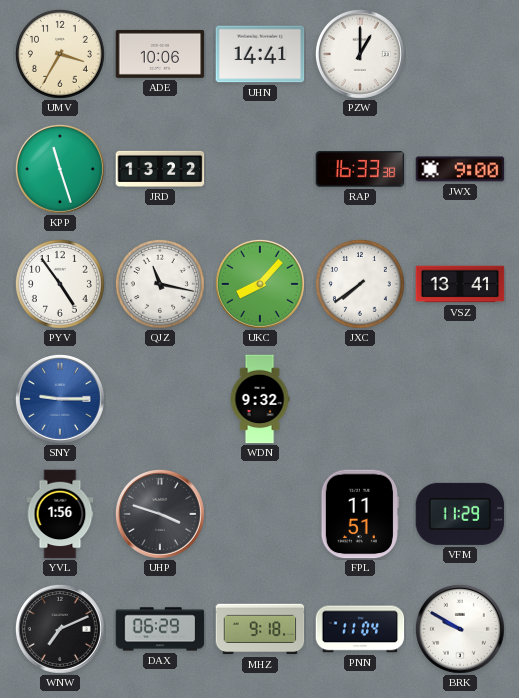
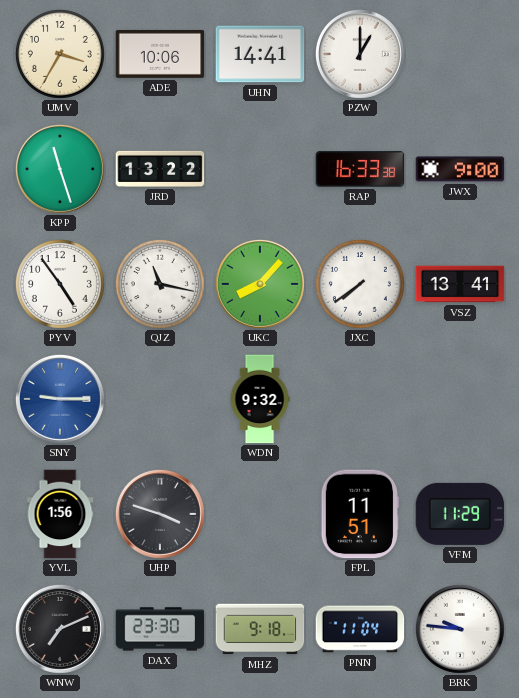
DAX: 06:29 -> 23:30 (160, 629)
BRK: 9:50 -> 9:46 (460, 629)
